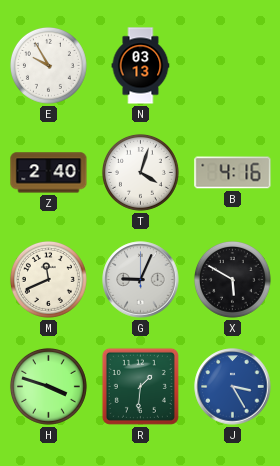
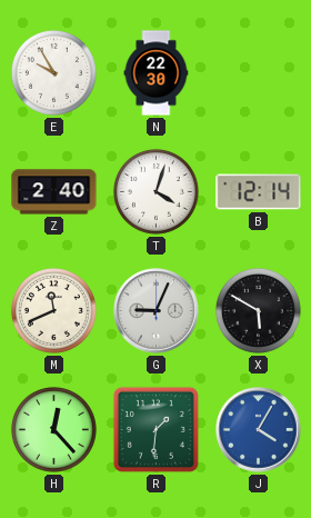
N: 03:13 -> 22:30 (157, 73)
B: 4:16 -> 12:14 (259, 192)
H: 3:48 -> 12:23 (53, 429)
J: 3:25 -> 4:05 (259, 430)
